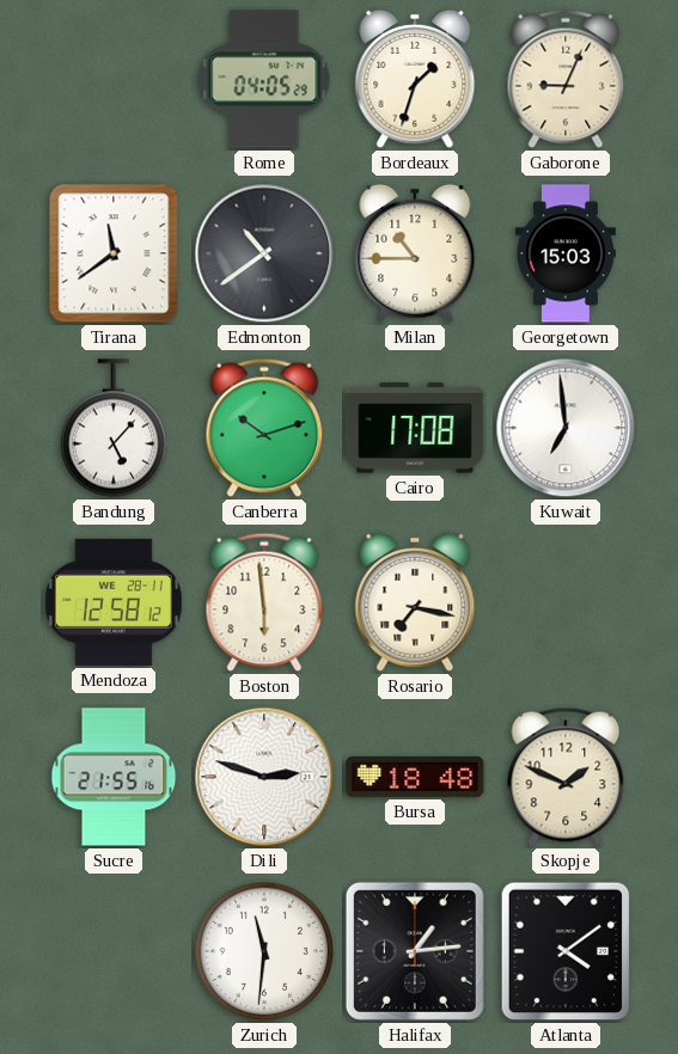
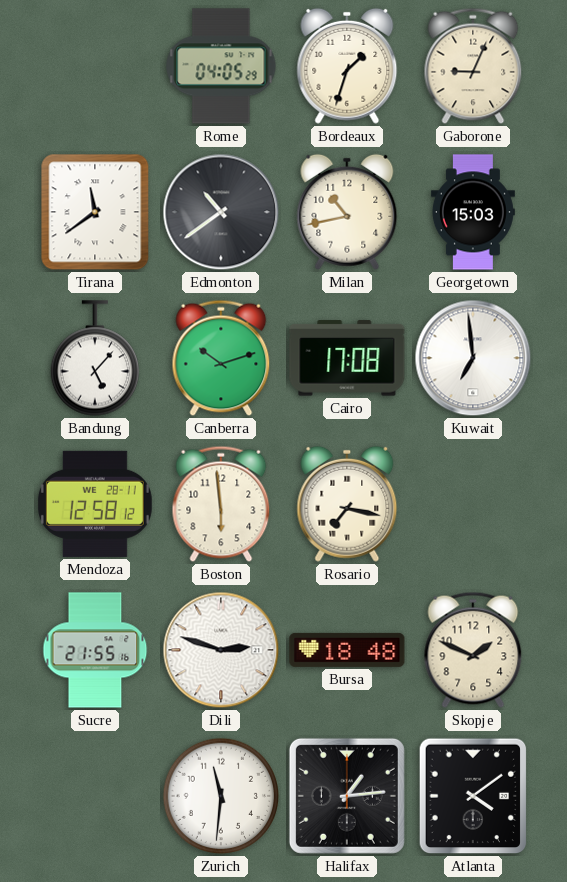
Milan: 10:45 -> 10:43 (347, 212)
